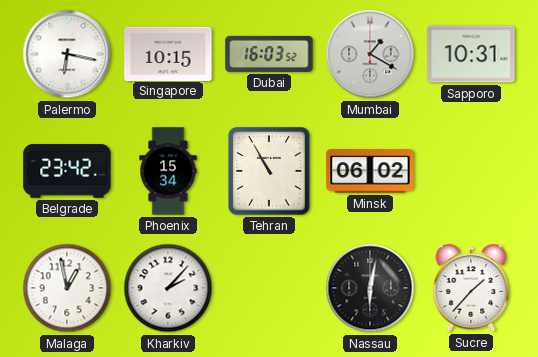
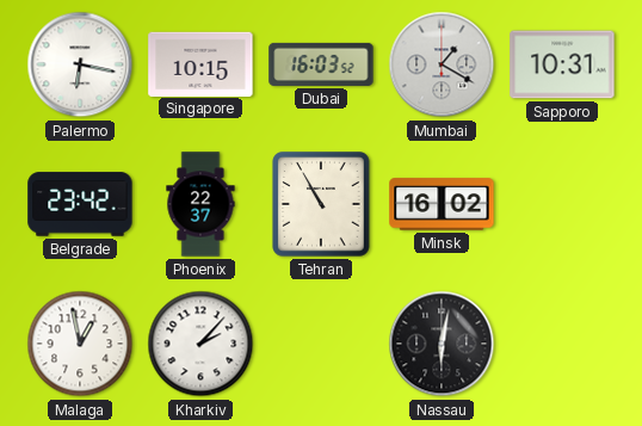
Phoenix: 15:34 -> 22:37 (200, 204)
Minsk: 06:02 -> 16:02 (442, 204)
Sucre: 1:37 -> none (471, 288)
